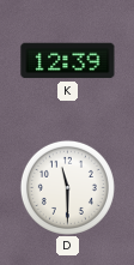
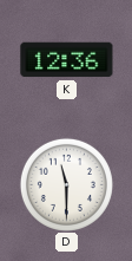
K: 12:39 -> 12:36 (67, 60)
